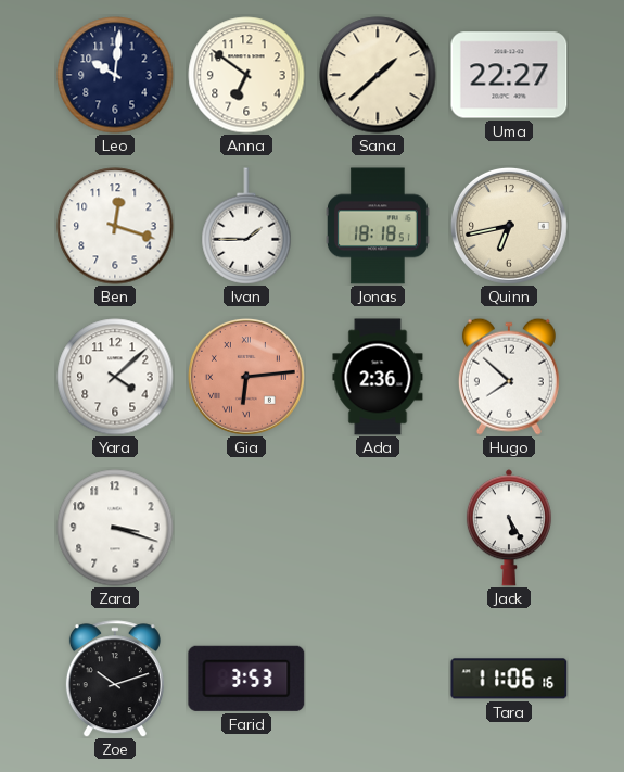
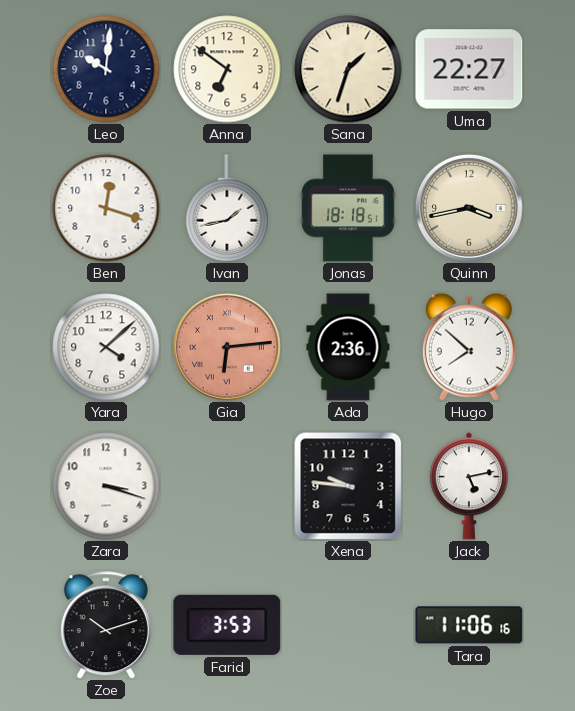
Sana: 1:38 -> 1:33 (348, 69)
Ivan: 1:45 -> 1:43 (227, 208)
Quinn: 6:43 -> 3:43 (469, 208)
Xena: none -> 9:46 (348, 486)
Jack: 5:25 -> 5:13 (469, 486)
